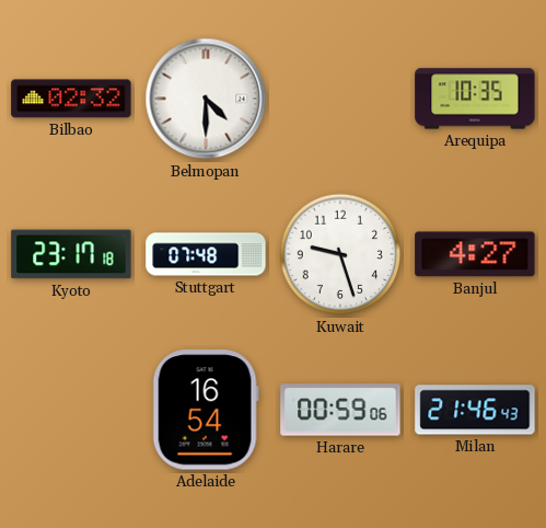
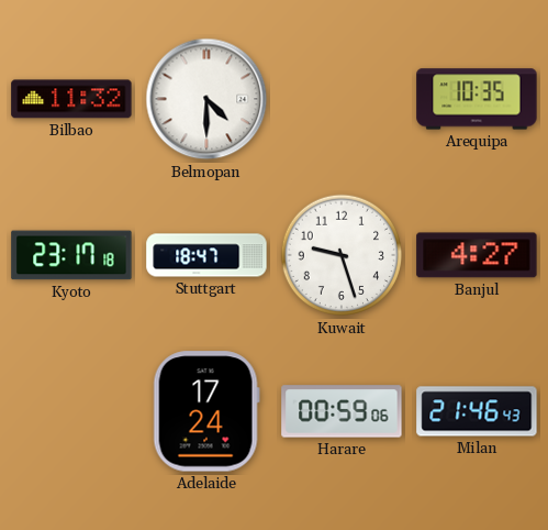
Bilbao: 02:32 -> 11:32 (71, 99)
Stuttgart: 07:48 -> 18:47 (206, 255)
Adelaide: 16:54 -> 17:24 (206, 411)
